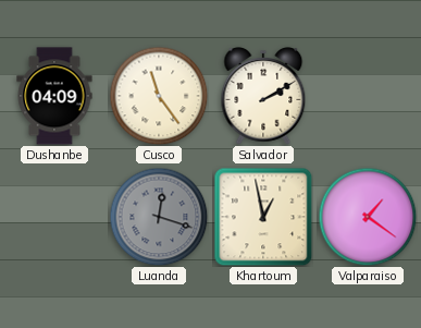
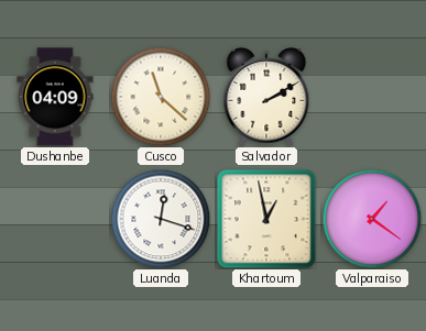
Cusco: 11:24 -> 11:22 (161, 97)
Luanda dial: grey -> white (161, 219)
